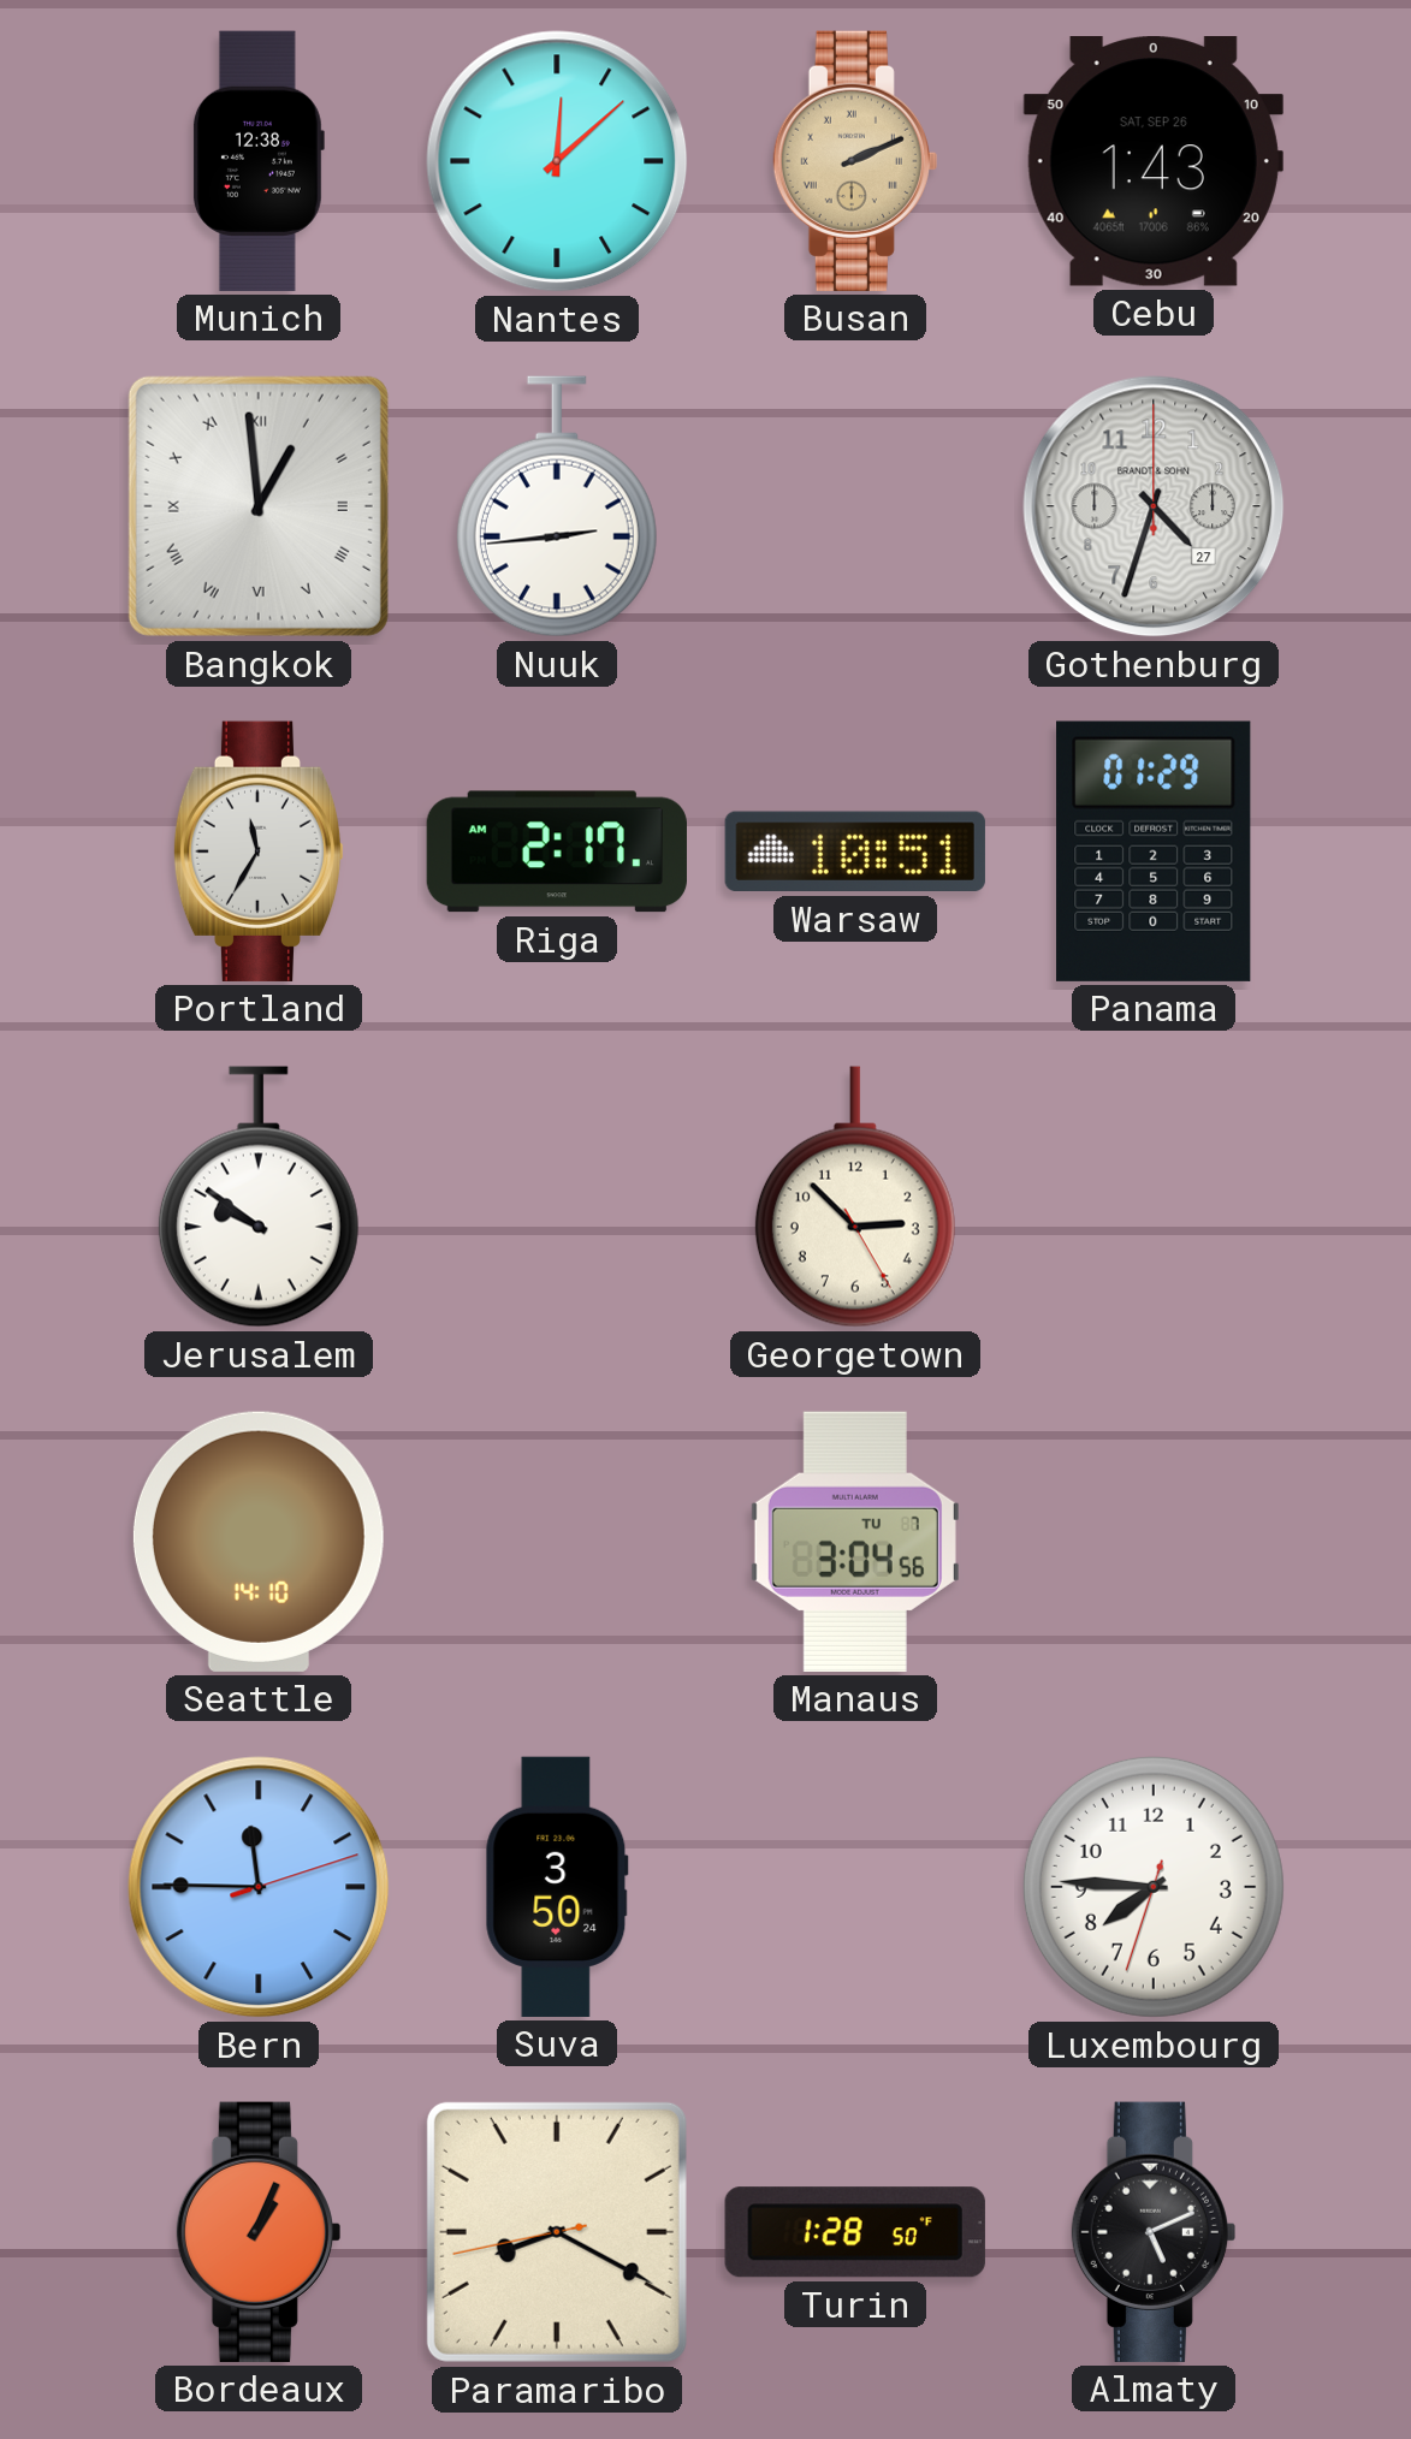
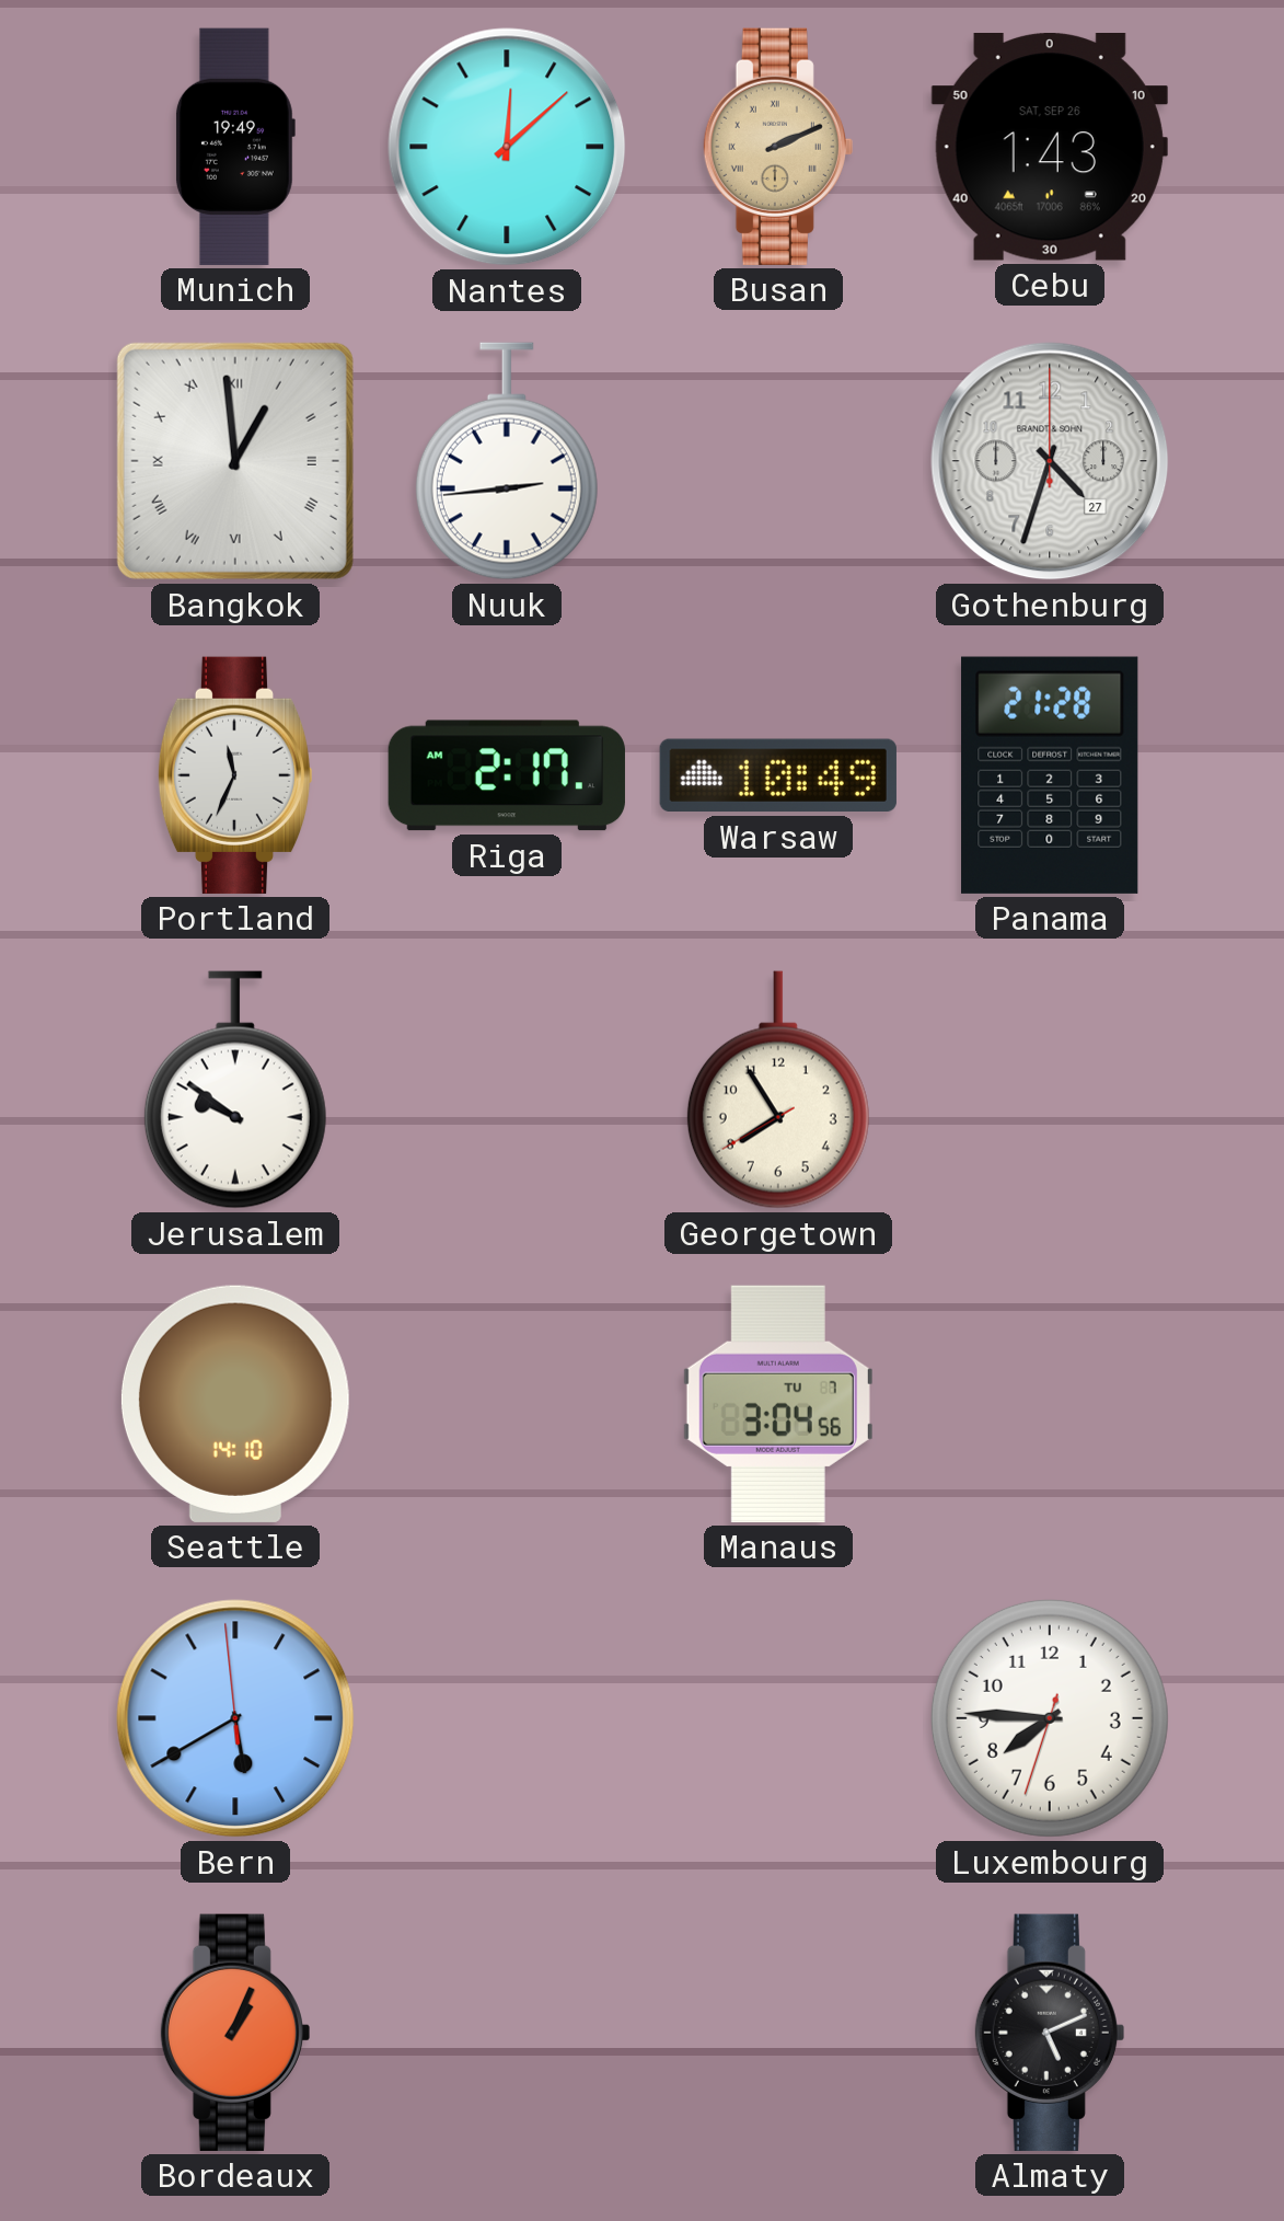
Munich: 12:38 -> 19:49 (234, 147)
Portland: 11:35 -> 11:34 (235, 775)
Warsaw: 10:51 -> 10:49 (778, 775)
Panama: 01:29 -> 21:28 (1050, 775)
Georgetown: 2:52 -> 7:54 (778, 1090)
Bern: 11:45 -> 5:39 (235, 1718)
Suva: 3:50 -> none (557, 1887)
Paramaribo: 8:19 -> none (557, 2232)
Turin: 1:28 -> none (855, 2232)
